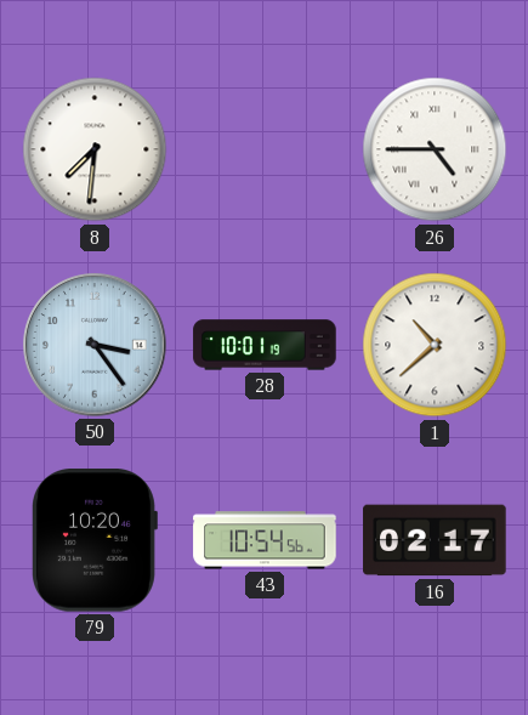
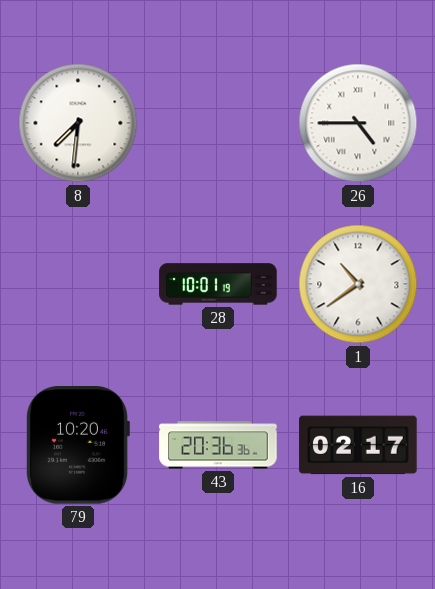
50: 3:24 -> none (95, 345)
1: 10:38 -> 10:39 (358, 284)
43: 10:54 -> 20:36 (218, 445)
